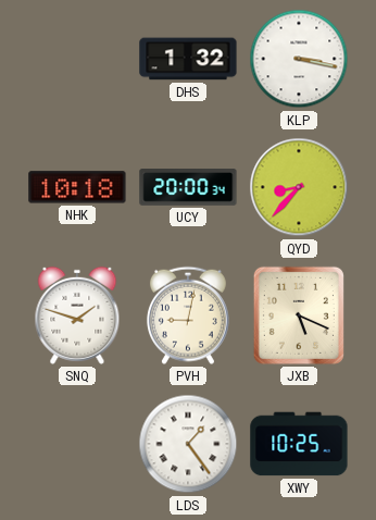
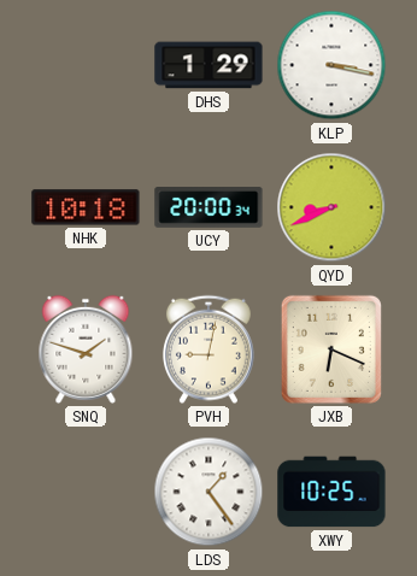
DHS: 1:32 -> 1:29 (208, 65)
QYD: 8:37 -> 8:41 (331, 207)
JXB: 5:19 -> 6:19 (331, 349)
